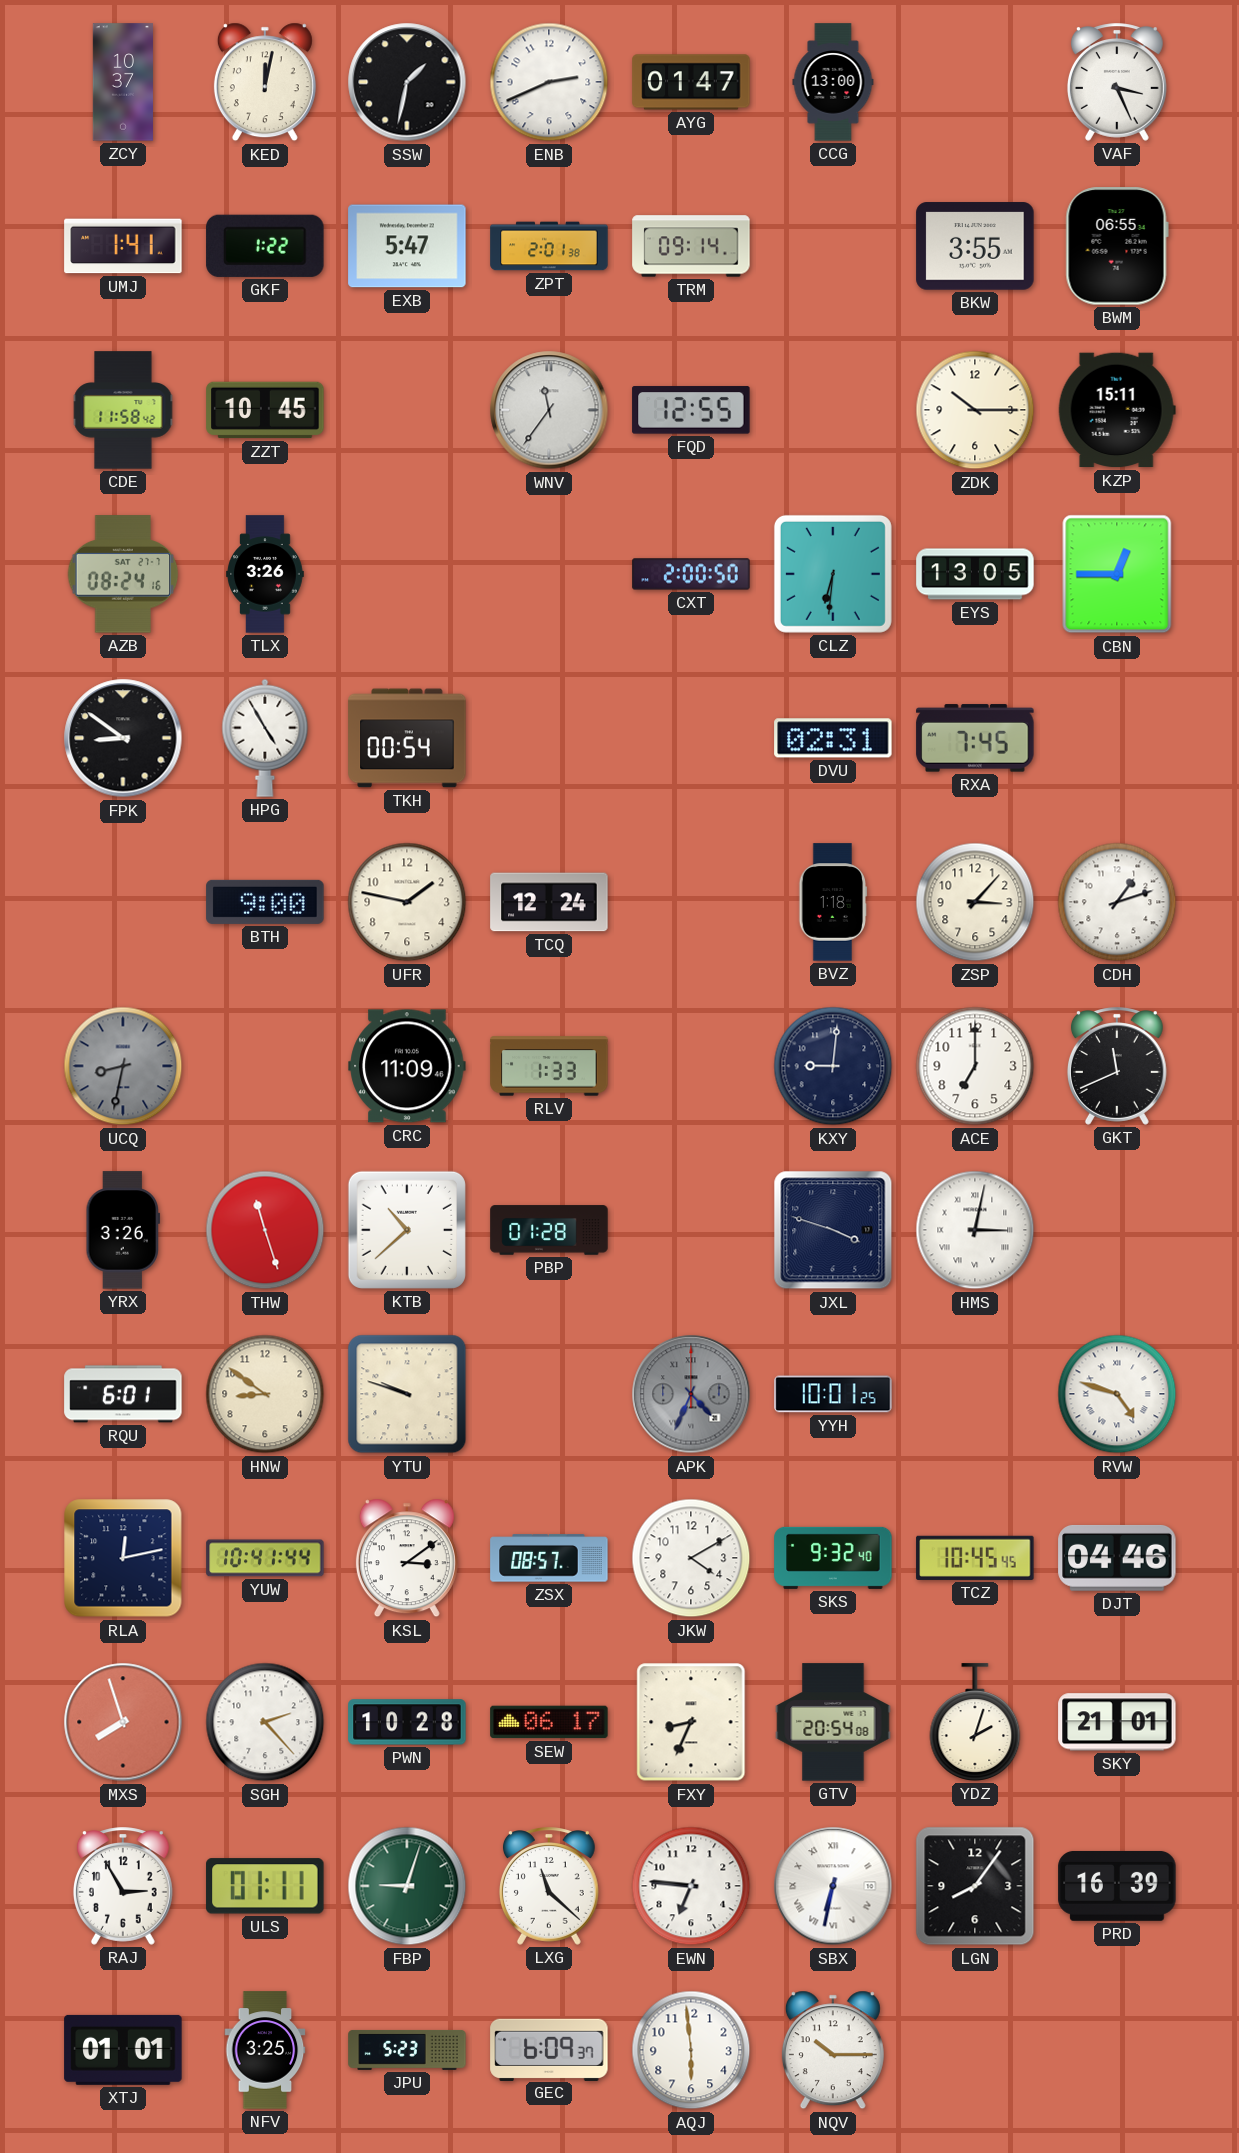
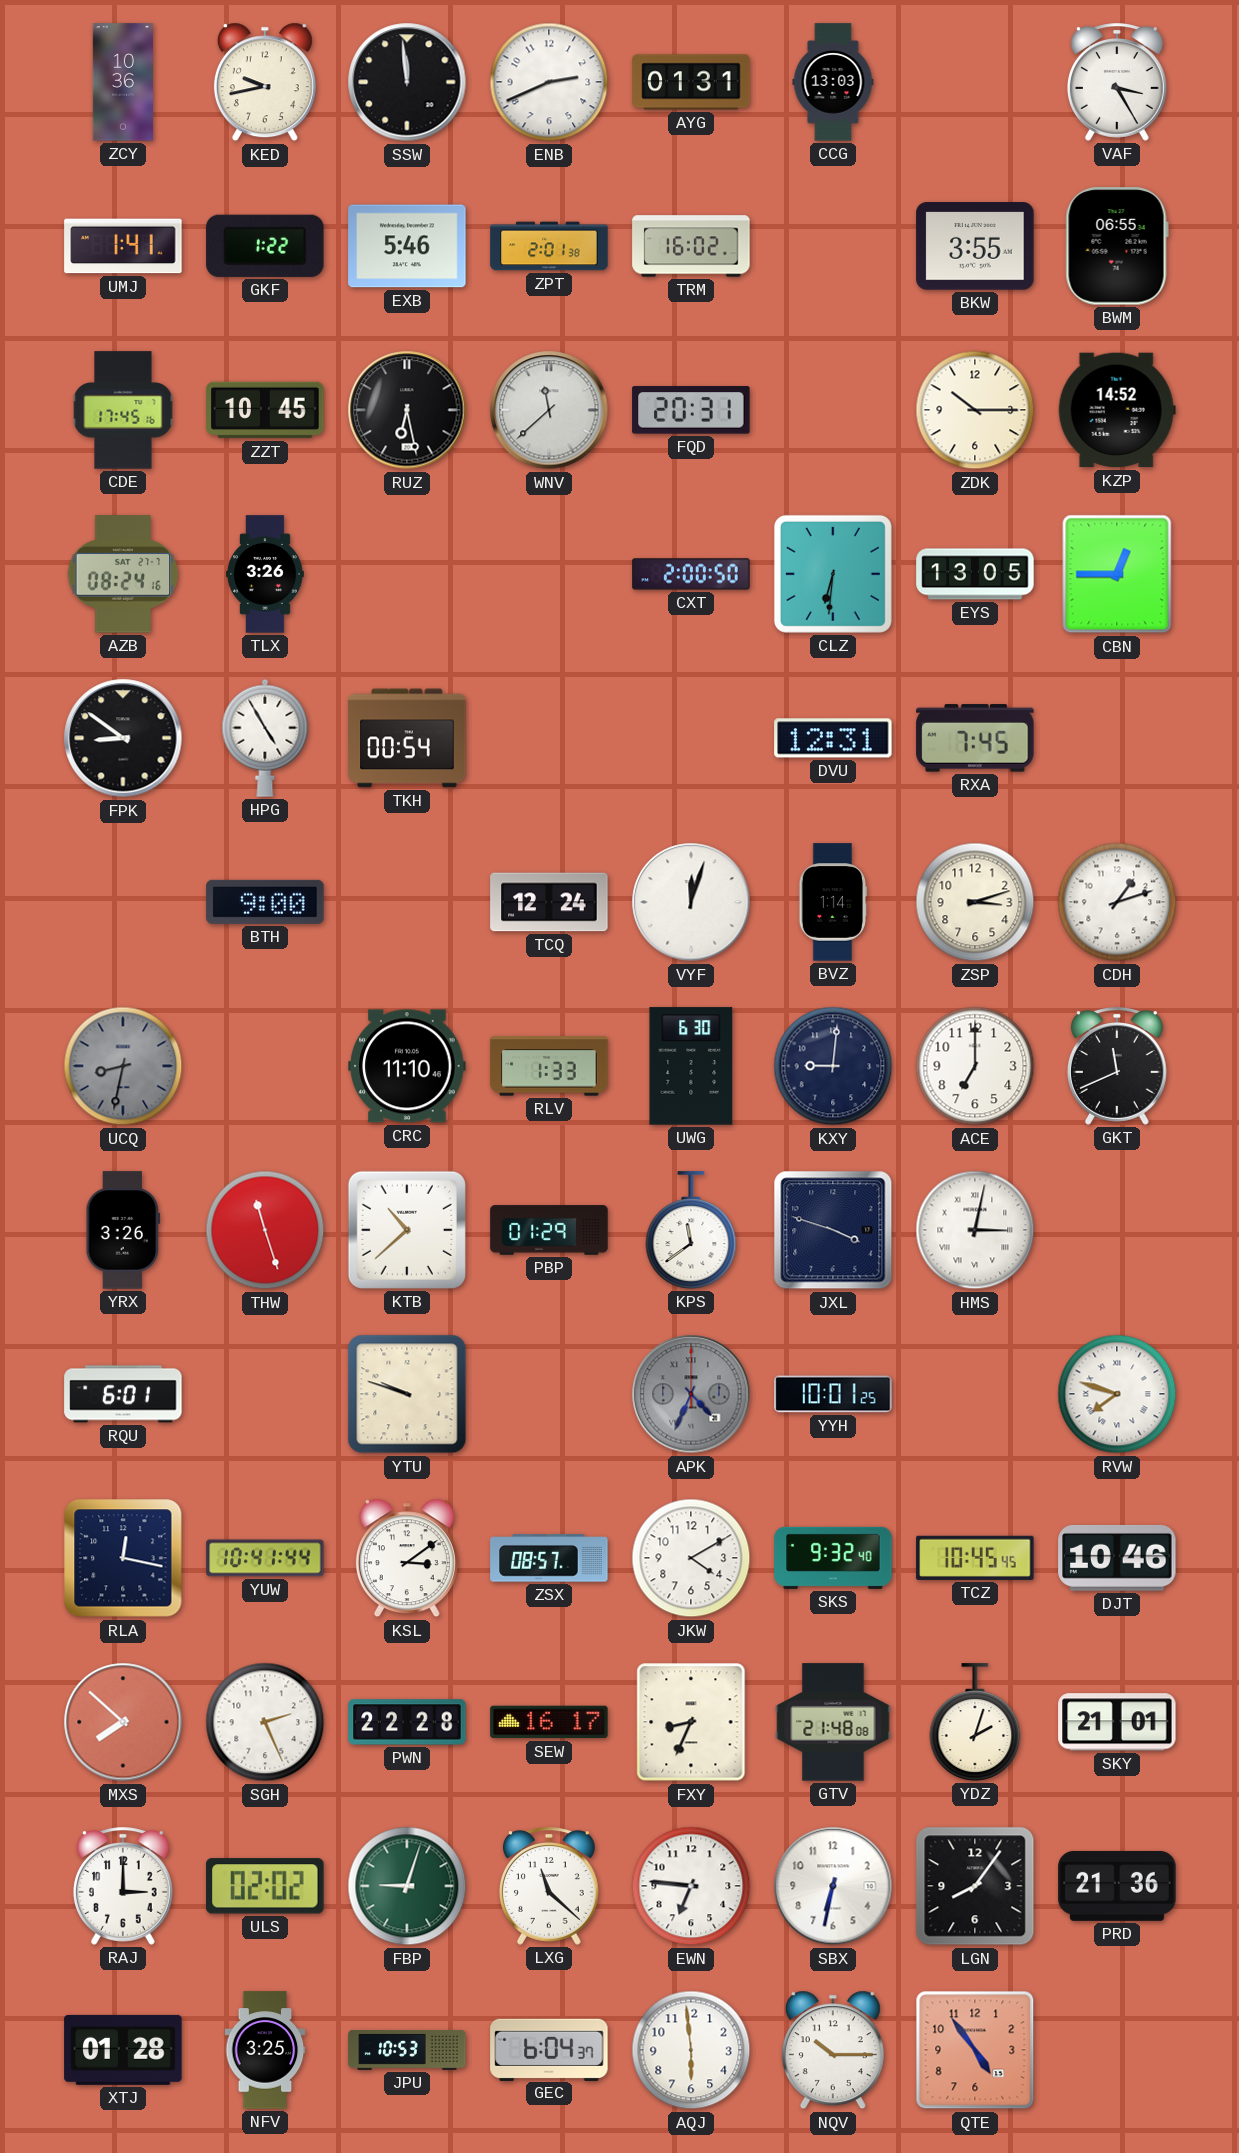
ZCY: 10:37 -> 10:36 (123, 82)
KED: 12:02 -> 9:43 (265, 82)
SSW: 1:32 -> 11:59 (407, 82)
AYG: 01:47 -> 01:31 (691, 82)
CCG: 13:00 -> 13:03 (833, 82)
VAF: 3:26 -> 3:25 (1117, 82)
EXB: 5:47 -> 5:46 (407, 246)
TRM: 09:14 -> 16:02 (691, 246)
CDE: 11:58 -> 17:45 (123, 410)
RUZ: none -> 6:28 (407, 410)
WNV: 11:36 -> 11:38 (549, 410)
FQD: 12:55 -> 20:31 (691, 410)
KZP: 15:11 -> 14:52 (1117, 410)
DVU: 02:31 -> 12:31 (833, 738)
UFR: 1:47 -> none (407, 902)
VYF: none -> 12:03 (691, 902)
BVZ: 1:18 -> 1:14 (833, 902)
ZSP: 3:07 -> 3:12 (975, 902)
CRC: 11:09 -> 11:10 (407, 1066)
UWG: none -> 6:30 (691, 1066)
PBP: 01:28 -> 01:29 (549, 1230)
KPS: none -> 11:39 (691, 1230)
HNW: 8:51 -> none (265, 1394)
RVW: 4:48 -> 7:48 (1117, 1394)
RLA: 12:13 -> 12:17 (123, 1558)
DJT: 04:46 -> 10:46 (1117, 1558)
MXS: 7:57 -> 7:52 (123, 1722)
SGH: 2:23 -> 2:26 (265, 1722)
PWN: 10:28 -> 22:28 (407, 1722)
SEW: 06:17 -> 16:17 (549, 1722)
GTV: 20:54 -> 21:48 (833, 1722)
RAJ: 2:55 -> 3:00 (123, 1886)
ULS: 01:11 -> 02:02 (265, 1886)
SBX numerals: Roman -> Arabic (833, 1886)
PRD: 16:39 -> 21:36 (1117, 1886)
XTJ: 01:01 -> 01:28 (123, 2050)
JPU: 5:23 -> 10:53 (407, 2050)
GEC: 6:09 -> 6:04 (549, 2049)
QTE: none -> 4:54 (975, 2050)
